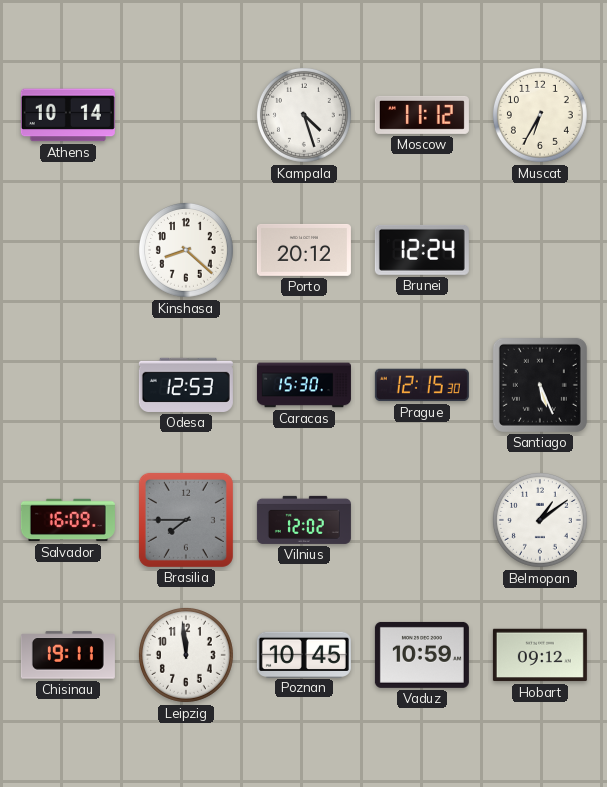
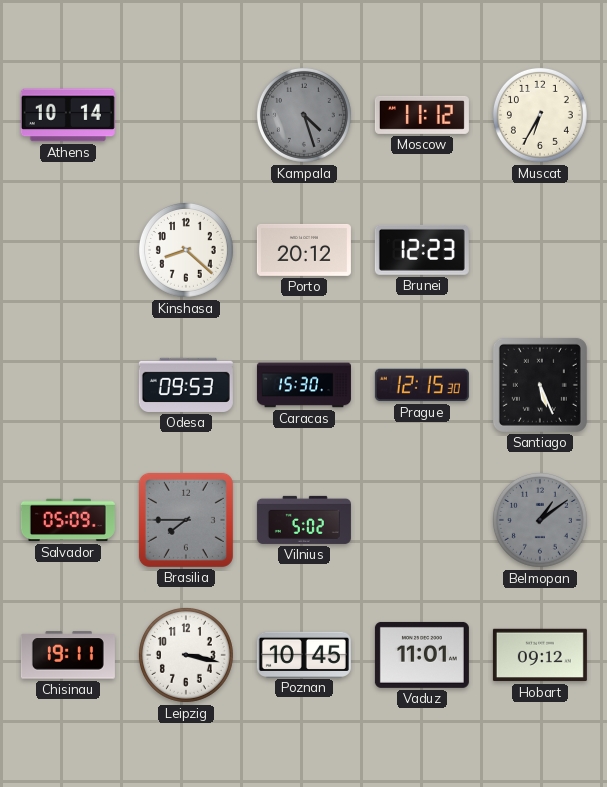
Kampala dial: white -> grey (304, 115)
Brunei: 12:24 -> 12:23 (422, 250)
Odesa: 12:53 -> 09:53 (186, 385)
Salvador: 16:09 -> 05:09 (68, 520)
Vilnius: 12:02 -> 5:02 (304, 520)
Belmopan dial: white -> grey (540, 520)
Leipzig: 11:59 -> 3:17 (186, 655)
Vaduz: 10:59 -> 11:01 (422, 655)
